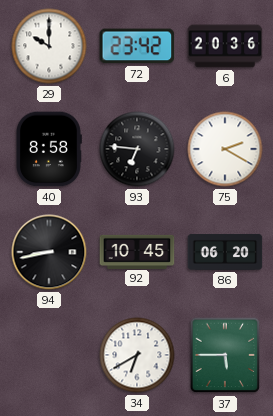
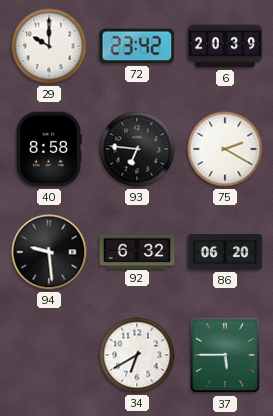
6: 20:36 -> 20:39 (225, 46)
94: 8:43 -> 9:29 (49, 252)
92: 10:45 -> 6:32 (137, 251)
